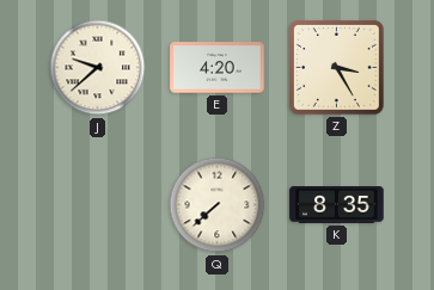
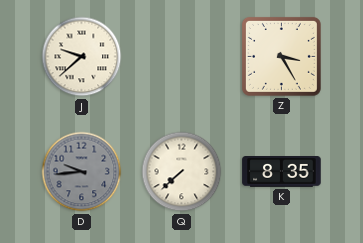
E: 4:20 -> none (218, 68)
D: none -> 9:44 (82, 172)
